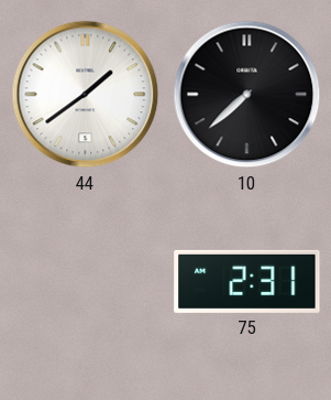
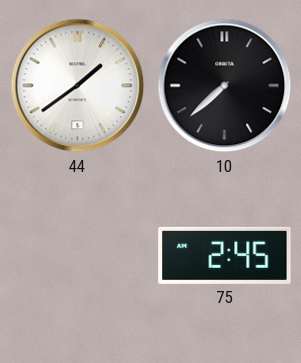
75: 2:31 -> 2:45 (225, 255)
